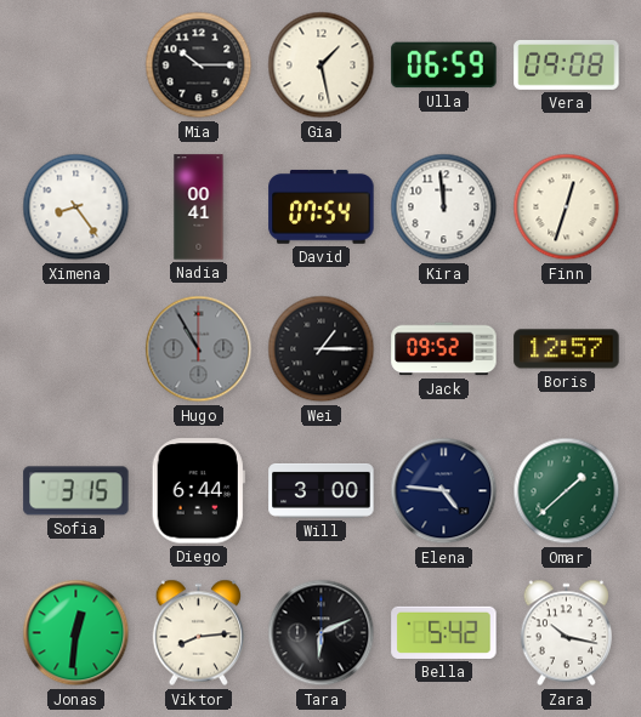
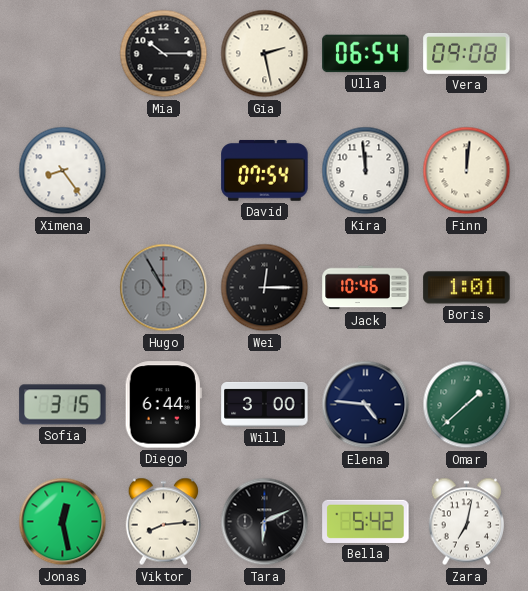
Gia: 1:28 -> 2:28 (265, 54)
Ulla: 06:59 -> 06:54 (366, 54)
Nadia: 00:41 -> none (199, 207)
Finn: 12:33 -> 12:01 (467, 171)
Wei: 1:15 -> 12:15 (265, 288)
Jack: 09:52 -> 10:46 (366, 288)
Boris: 12:57 -> 1:01 (467, 288)
Jonas: 12:31 -> 12:28 (63, 522)
Zara: 10:17 -> 7:02 (466, 522)
